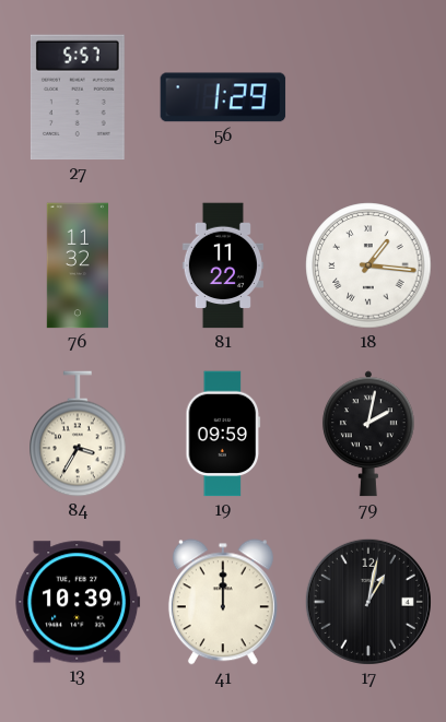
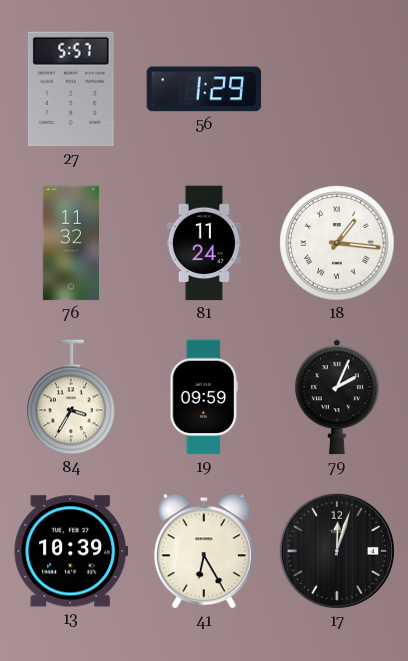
81: 11:22 -> 11:24 (204, 243)
79: 2:02 -> 2:04 (337, 397)
41: 12:00 -> 6:25 (204, 551)
17: 1:02 -> 12:03 (337, 551)
